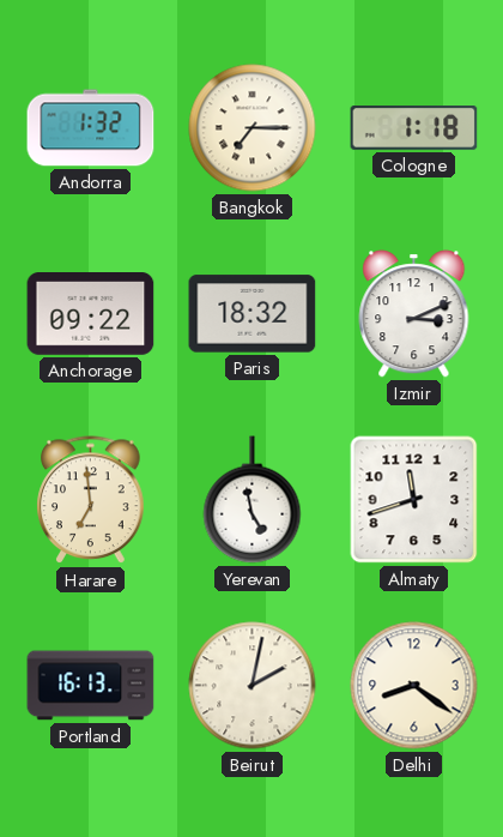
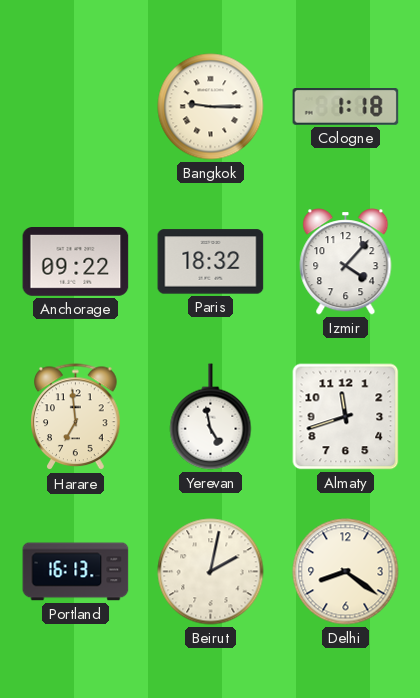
Andorra: 1:32 -> none (91, 128)
Bangkok: 7:15 -> 9:15 (211, 107)
Izmir: 3:11 -> 4:07 (346, 262)
